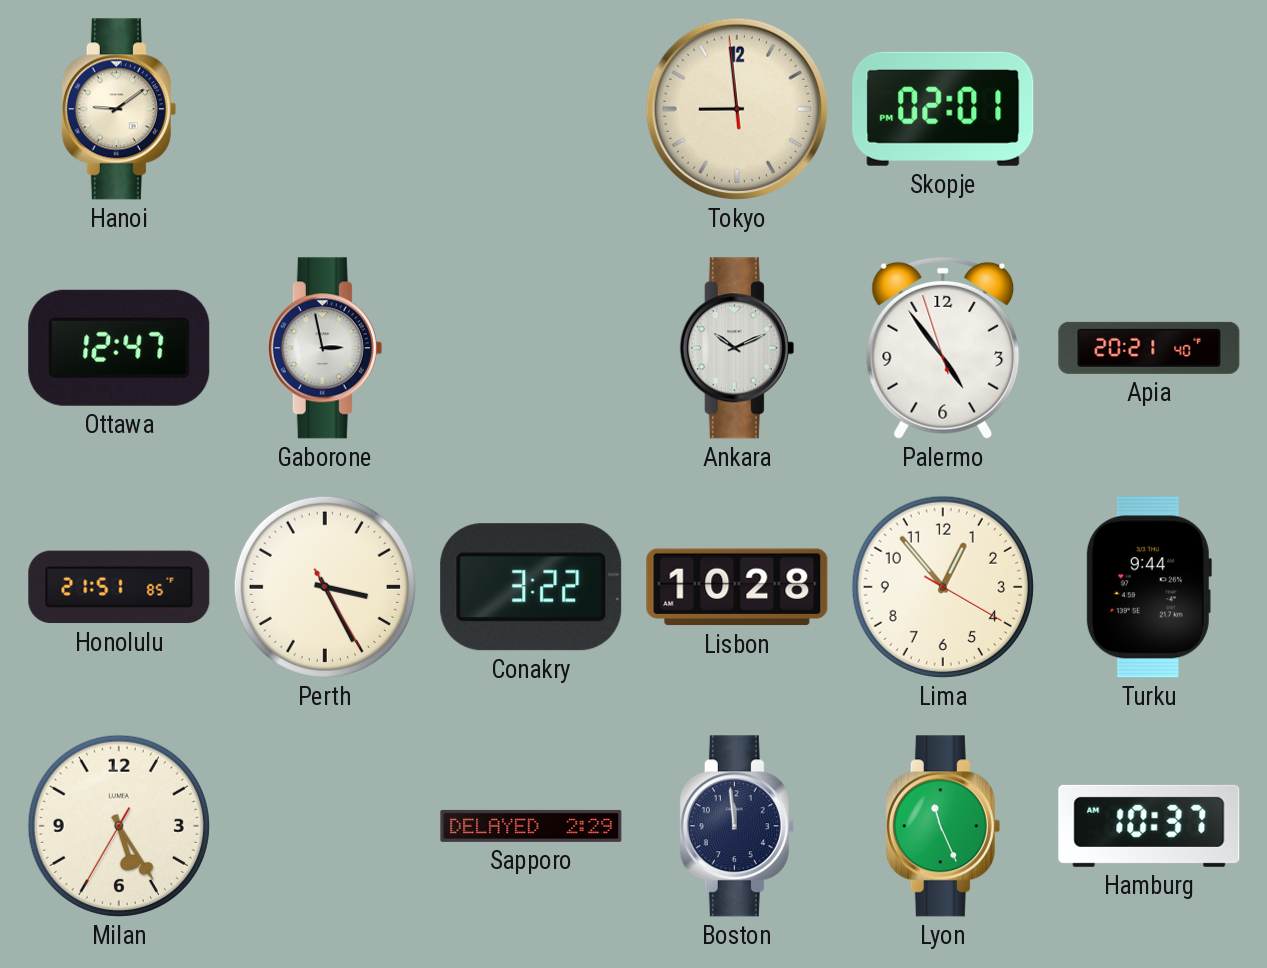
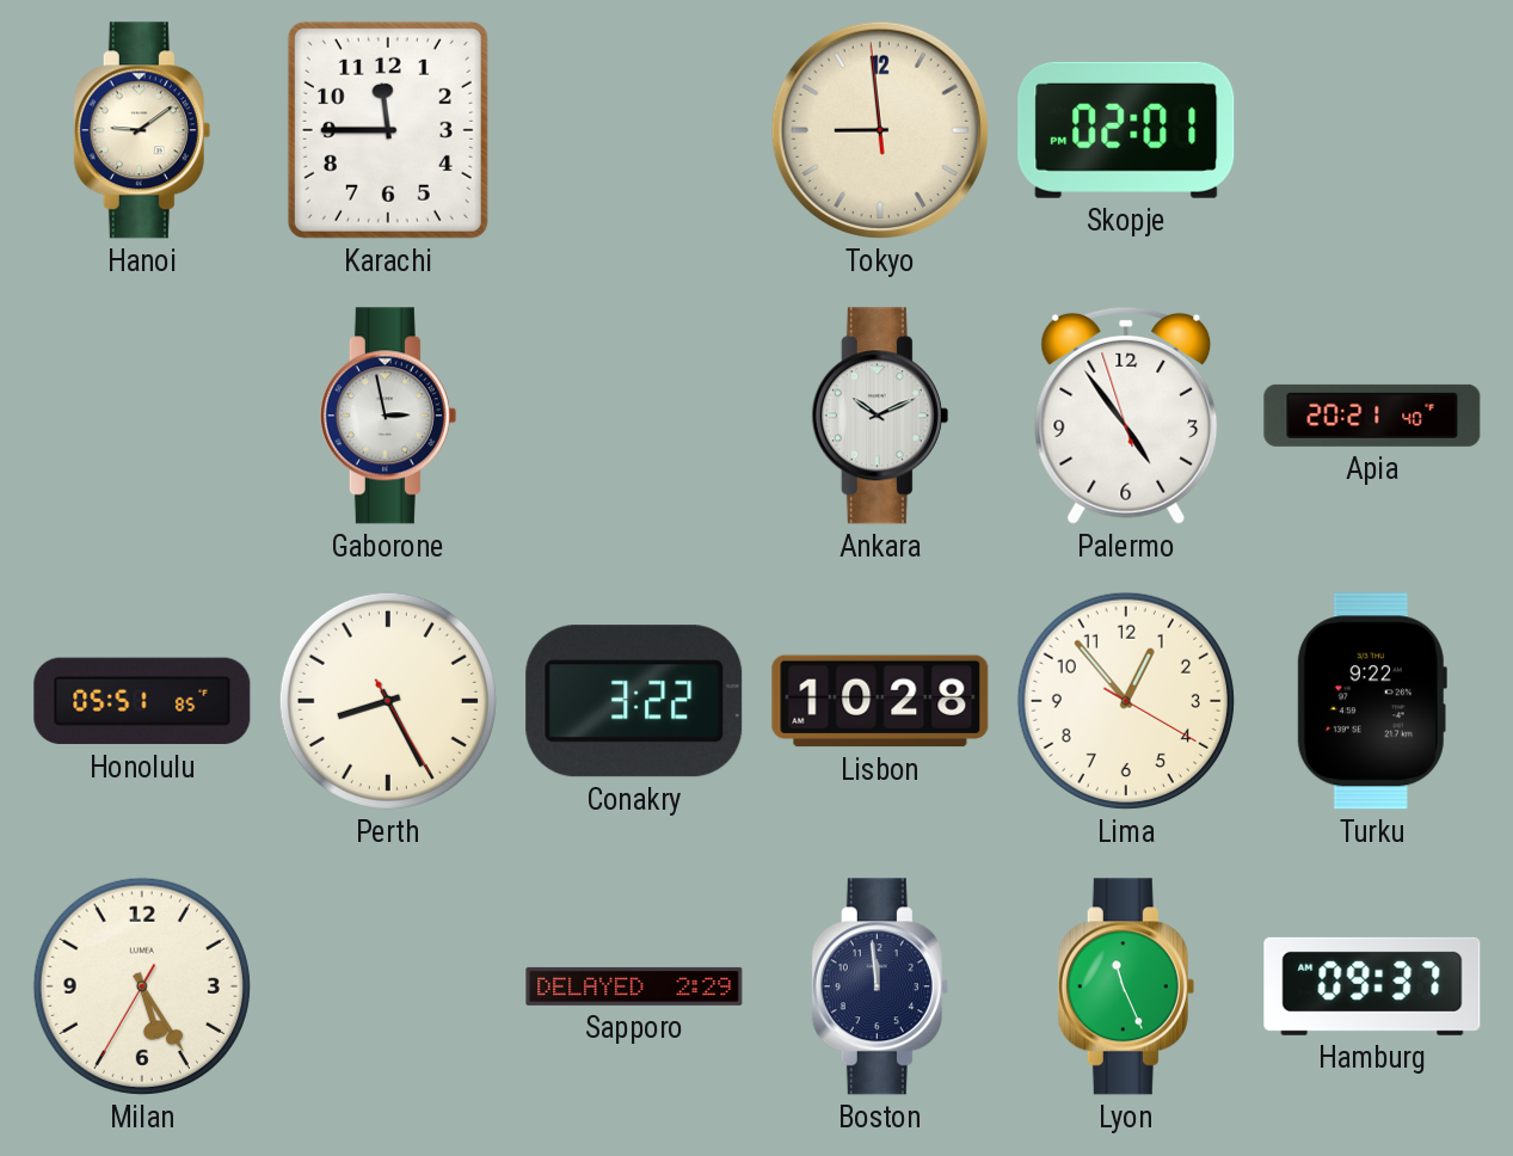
Karachi: none -> 11:45 (388, 130)
Ottawa: 12:47 -> none (119, 348)
Honolulu: 21:51 -> 05:51 (142, 701)
Perth: 3:25 -> 8:25 (388, 701)
Turku: 9:44 -> 9:22 (1372, 701)
Hamburg: 10:37 -> 09:37 (1372, 986)
